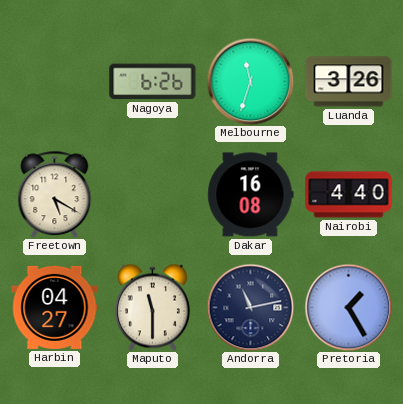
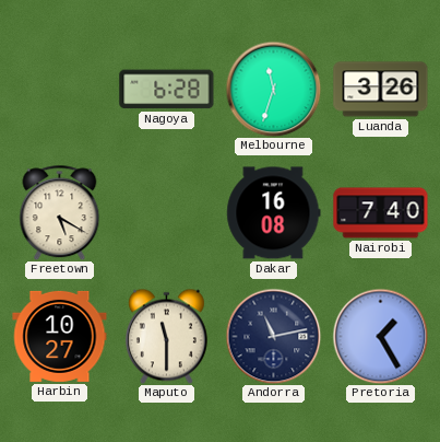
Nagoya: 6:26 -> 6:28 (167, 90)
Nairobi: 4:40 -> 7:40 (381, 213)
Harbin: 04:27 -> 10:27 (60, 336)
